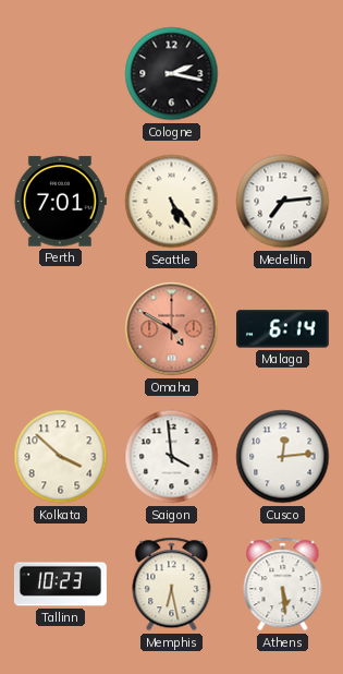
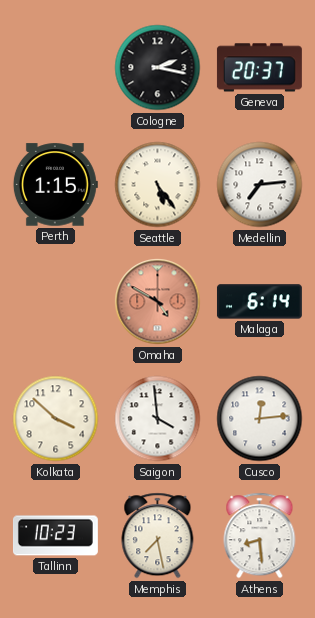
Geneva: none -> 20:37 (259, 68)
Perth: 7:01 -> 1:15 (55, 185)
Memphis: 6:28 -> 7:28 (158, 536)
Athens: 5:29 -> 8:29 (260, 536)
